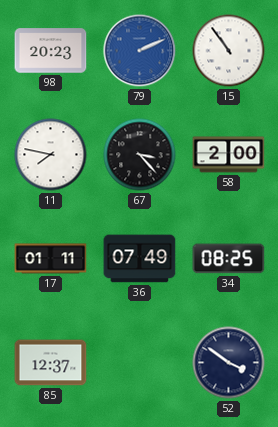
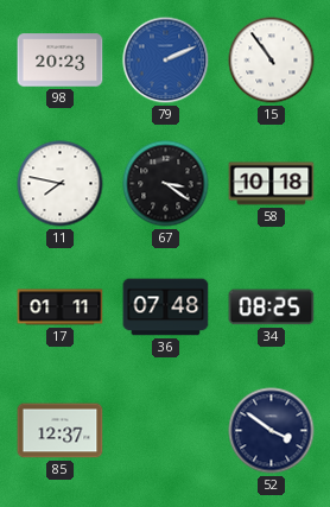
67: 3:23 -> 3:21 (166, 184)
58: 2:00 -> 10:18 (272, 184)
36: 07:49 -> 07:48 (166, 308)
